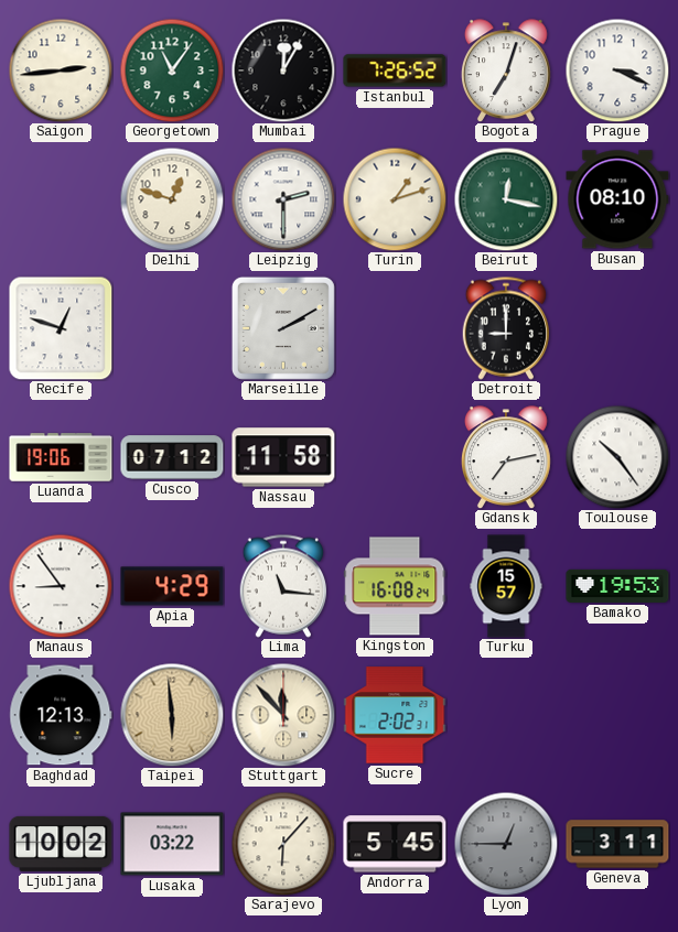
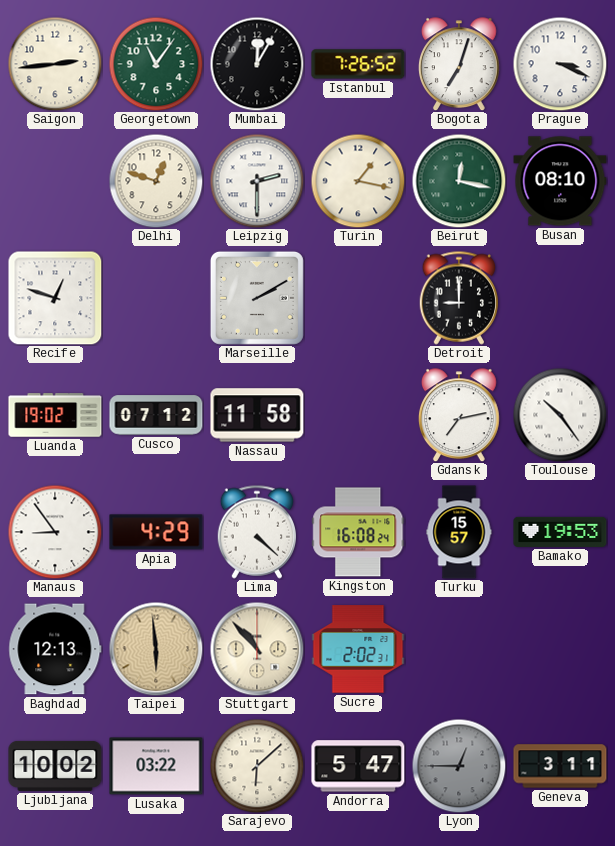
Turin: 1:12 -> 1:17 (358, 181)
Luanda: 19:06 -> 19:02 (55, 415)
Lima: 11:16 -> 4:22 (256, 532)
Stuttgart: 11:53 -> 10:53 (257, 649)
Sarajevo: 6:07 -> 6:08 (257, 766)
Andorra: 5:45 -> 5:47 (358, 766)
